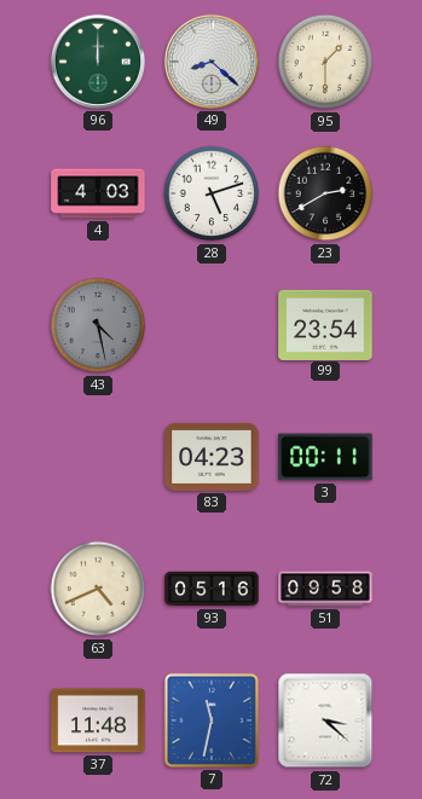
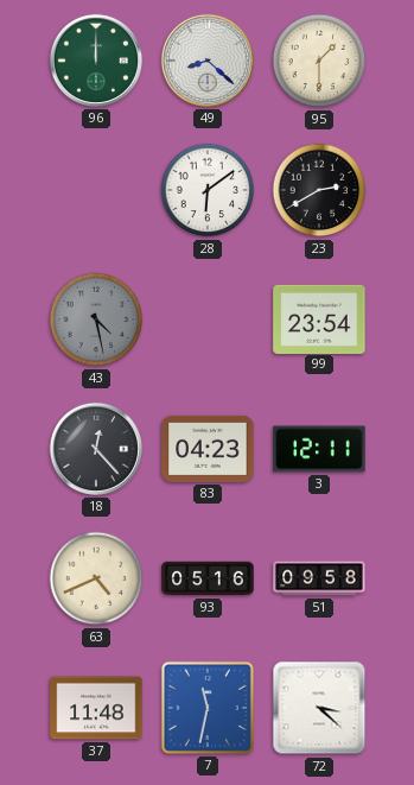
4: 4:03 -> none (98, 193)
28: 5:12 -> 6:09 (208, 190)
18: none -> 12:23 (96, 449)
3: 00:11 -> 12:11 (319, 449)
